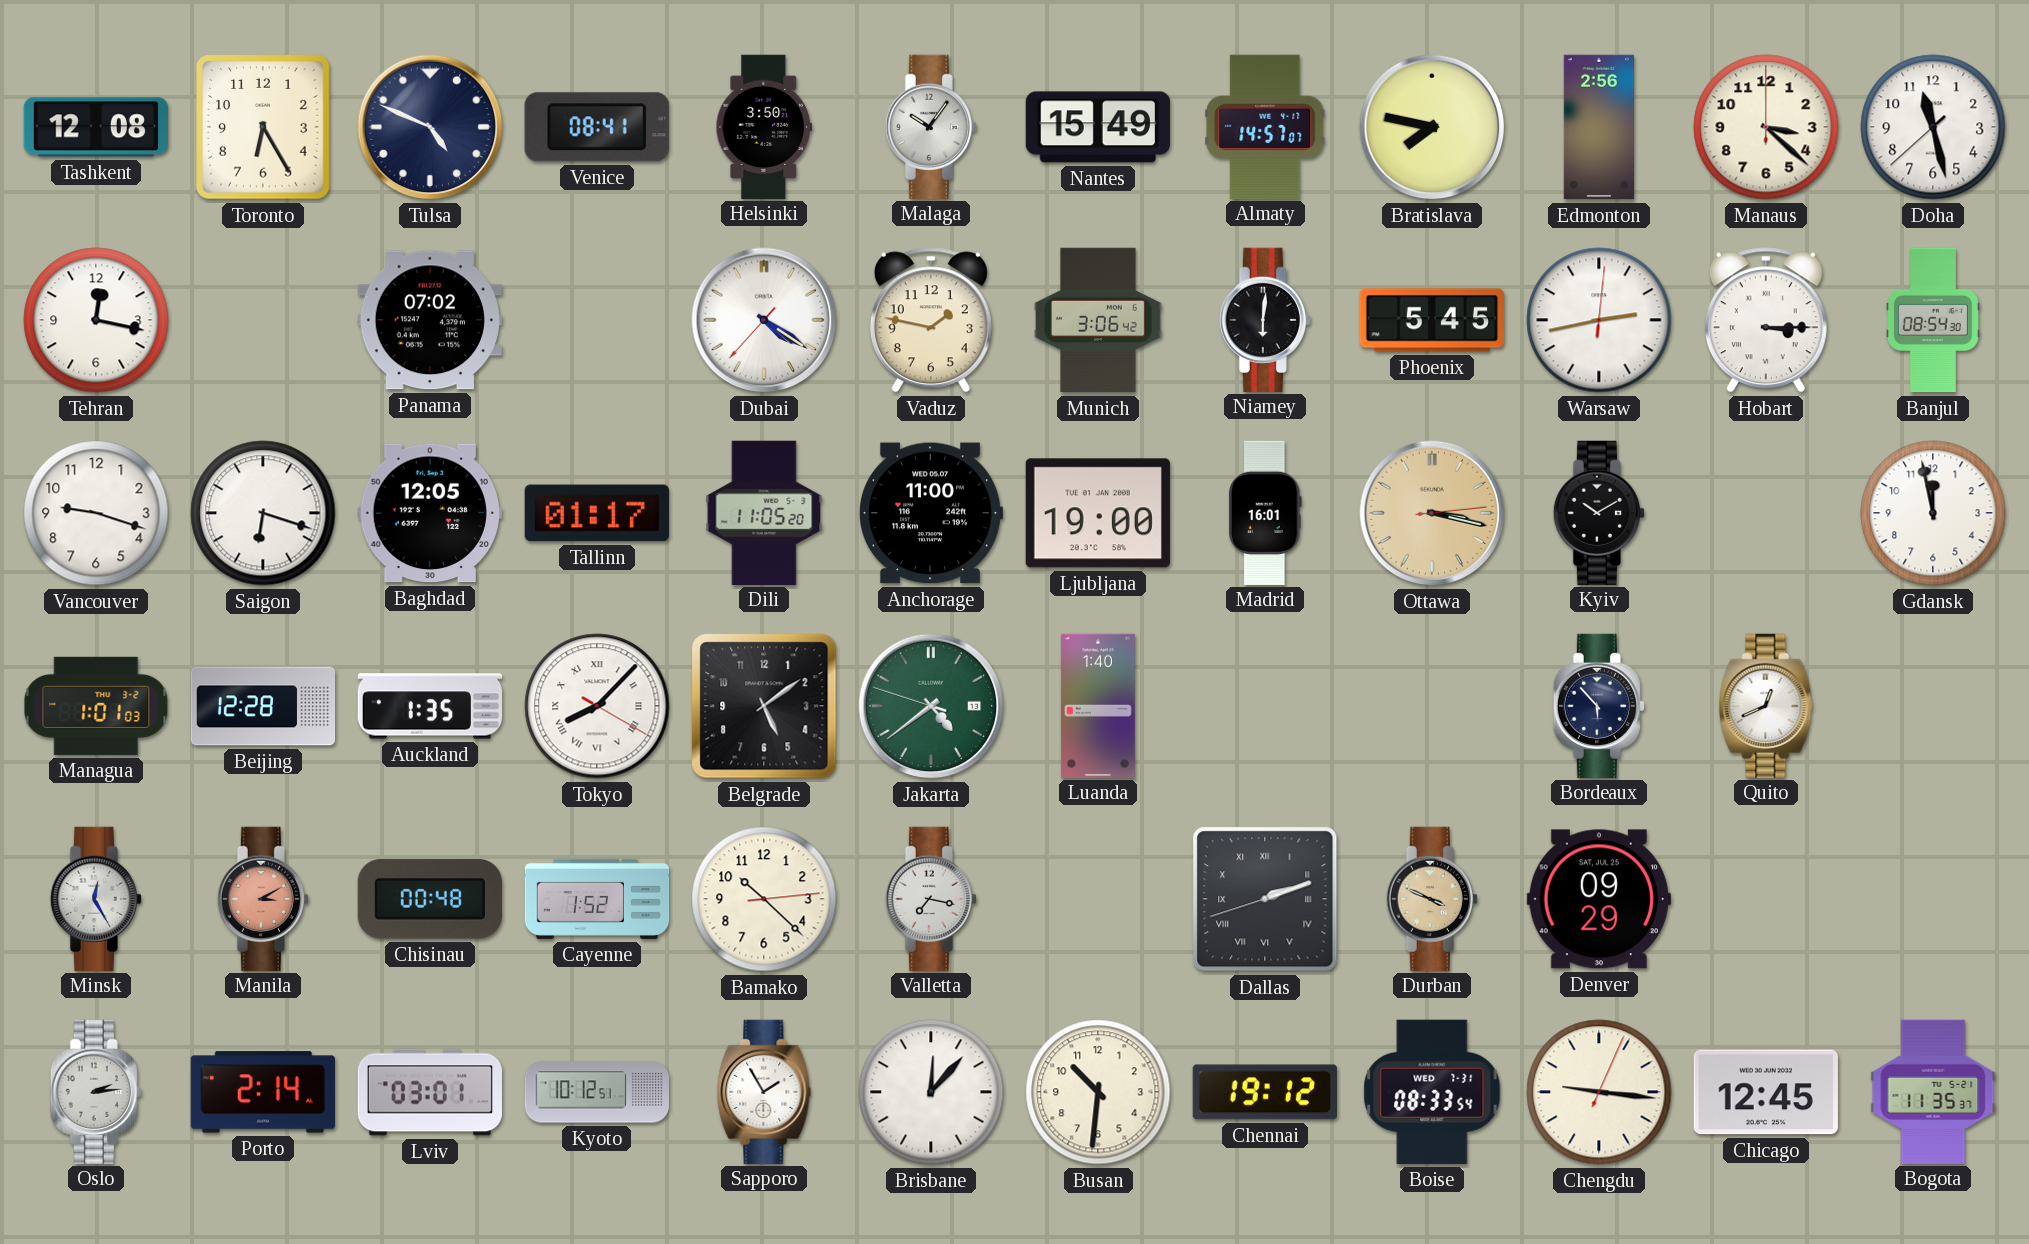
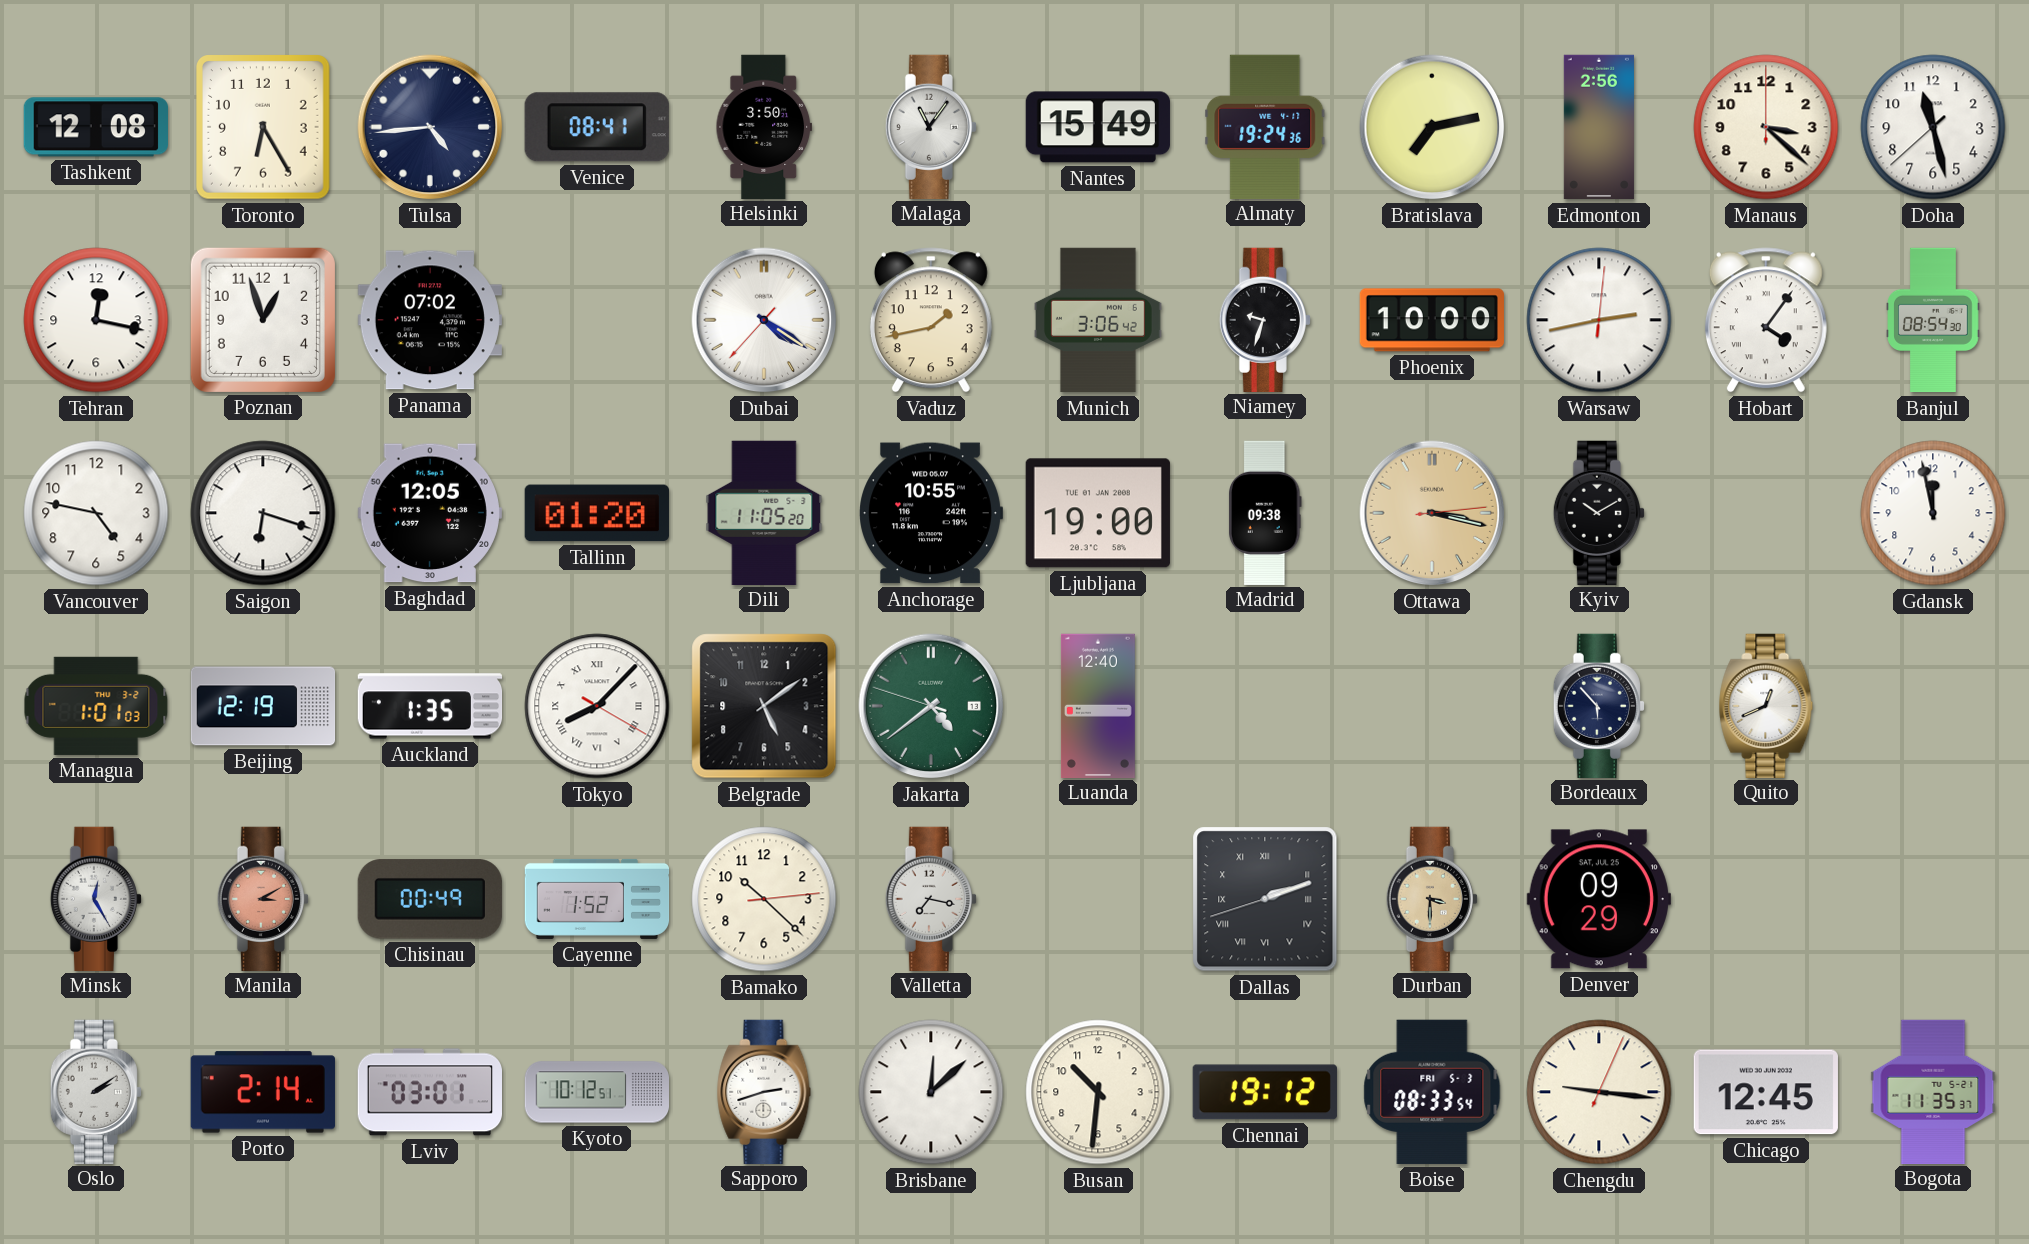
Tulsa: 4:49 -> 4:44 (430, 127)
Malaga: 10:06 -> 11:06 (931, 126)
Almaty: 14:57 -> 19:24 (1265, 126)
Bratislava: 7:47 -> 7:13 (1432, 127)
Poznan: none -> 12:57 (263, 320)
Vaduz: 1:47 -> 1:43 (931, 320)
Niamey: 6:01 -> 9:33 (1265, 319)
Phoenix: 5:45 -> 10:00 (1431, 320)
Hobart: 3:15 -> 4:06 (1766, 320)
Vancouver: 9:18 -> 4:47 (96, 513)
Tallinn: 01:17 -> 01:20 (597, 513)
Anchorage: 11:00 -> 10:55 (931, 513)
Madrid: 16:01 -> 09:38 (1266, 512)
Beijing: 12:28 -> 12:19 (263, 706)
Luanda: 1:40 -> 12:40 (1098, 705)
Chisinau: 00:48 -> 00:49 (430, 899)
Durban: 3:49 -> 3:30 (1432, 898)
Oslo: 2:14 -> 2:09 (96, 1091)
Sapporo: 1:55 -> 2:42 (764, 1091)
Brisbane: 12:07 -> 12:08 (931, 1092)
Boise date: WED 7-31 -> FRI 5-3 (1432, 1092)
